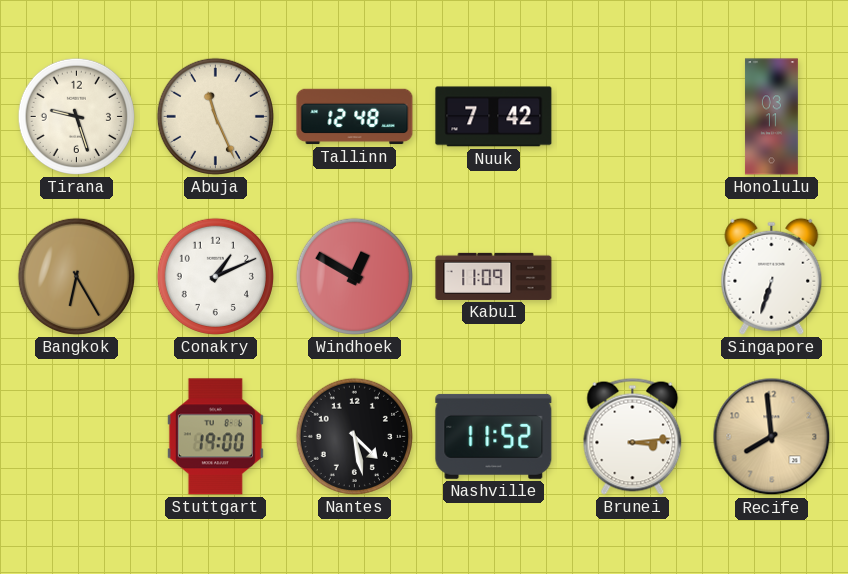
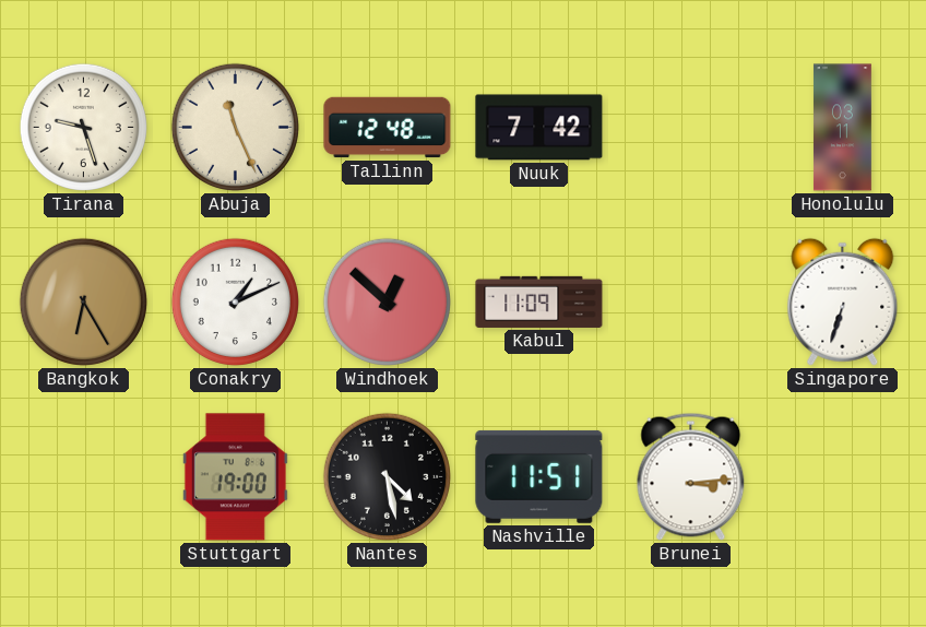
Windhoek: 12:50 -> 12:52 (387, 301)
Nashville: 11:52 -> 11:51 (539, 476)
Recife: 7:59 -> none (772, 437)
